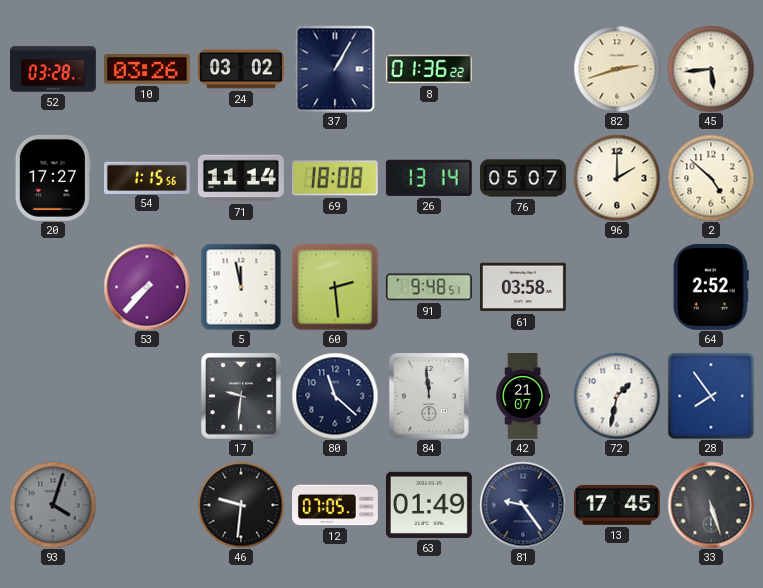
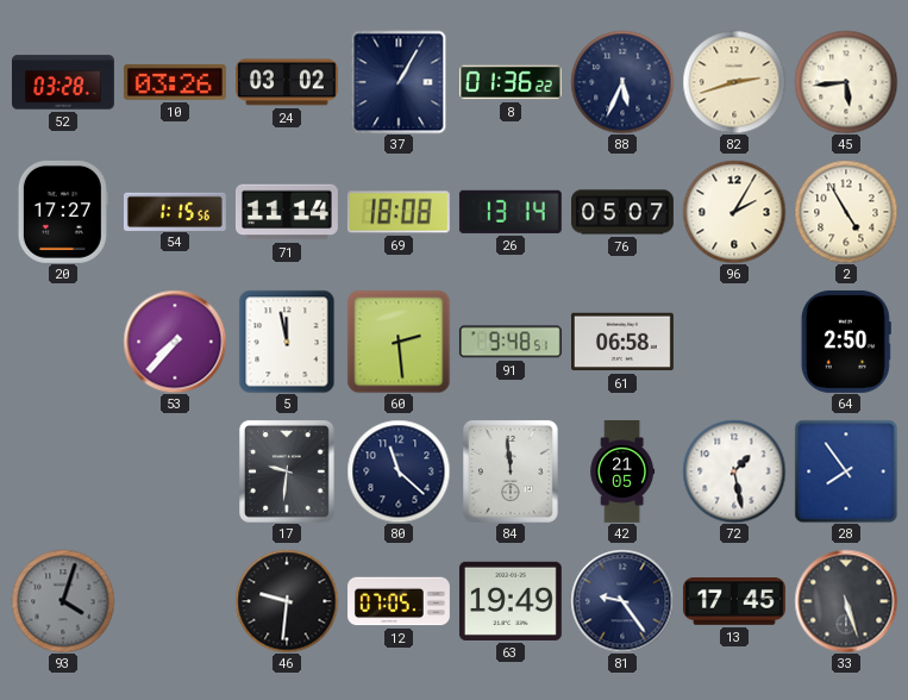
88: none -> 5:34 (622, 82)
96: 2:00 -> 2:05 (734, 212)
2: 4:52 -> 4:55 (846, 212)
61: 03:58 -> 06:58 (622, 342)
64: 2:52 -> 2:50 (846, 342)
42: 21:07 -> 21:05 (622, 473)
72: 1:32 -> 1:28 (734, 471)
63: 01:49 -> 19:49 (511, 601)
